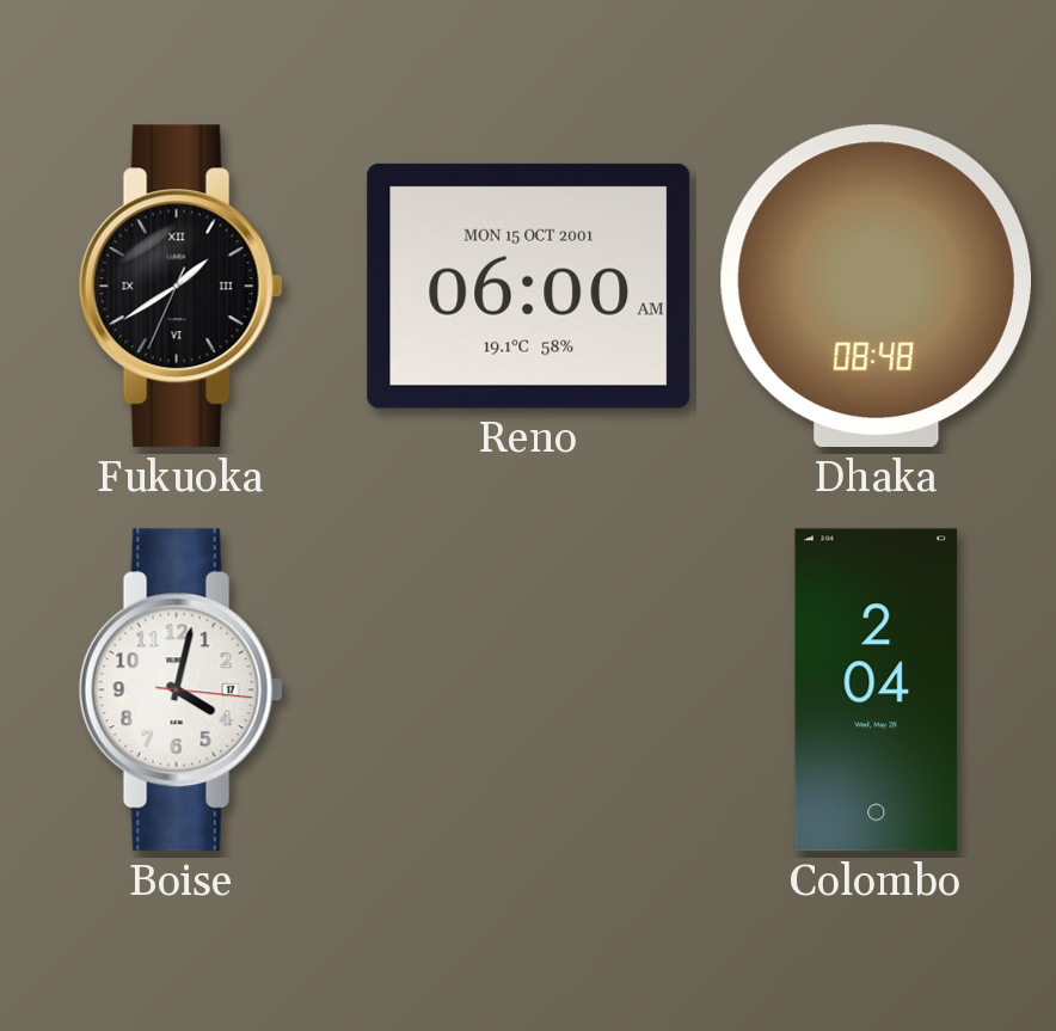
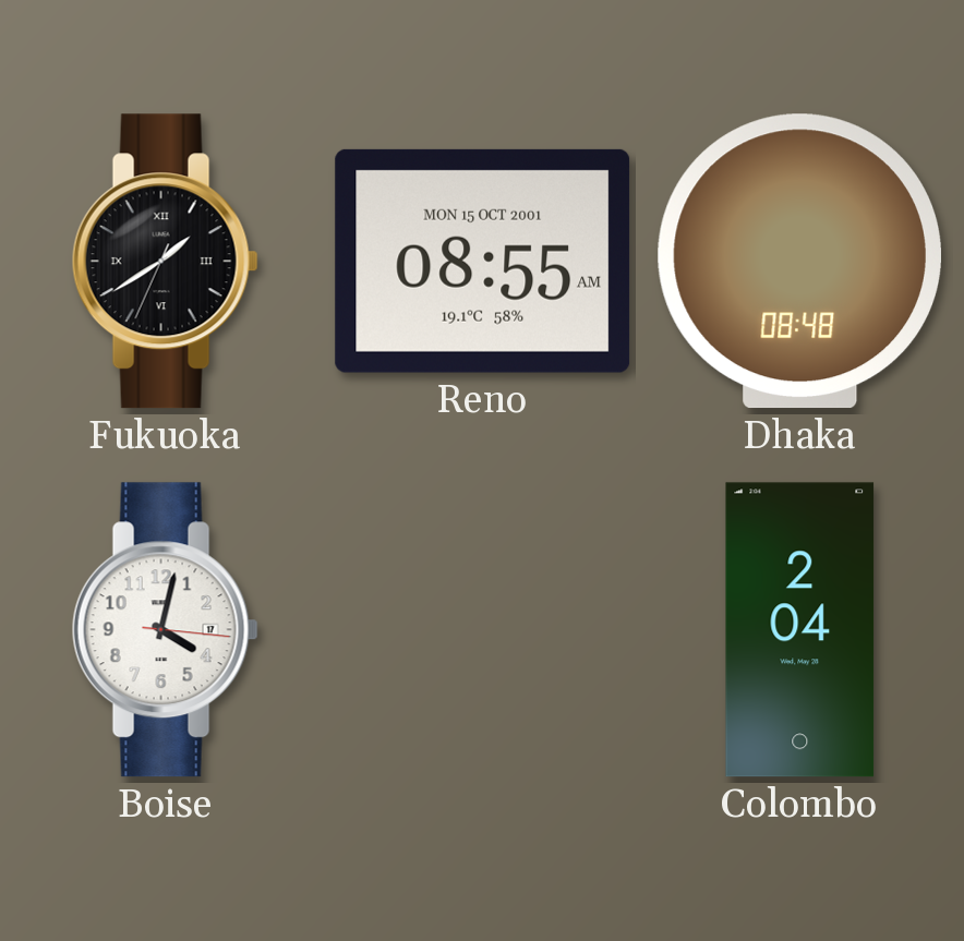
Reno: 06:00 -> 08:55 (483, 261)
